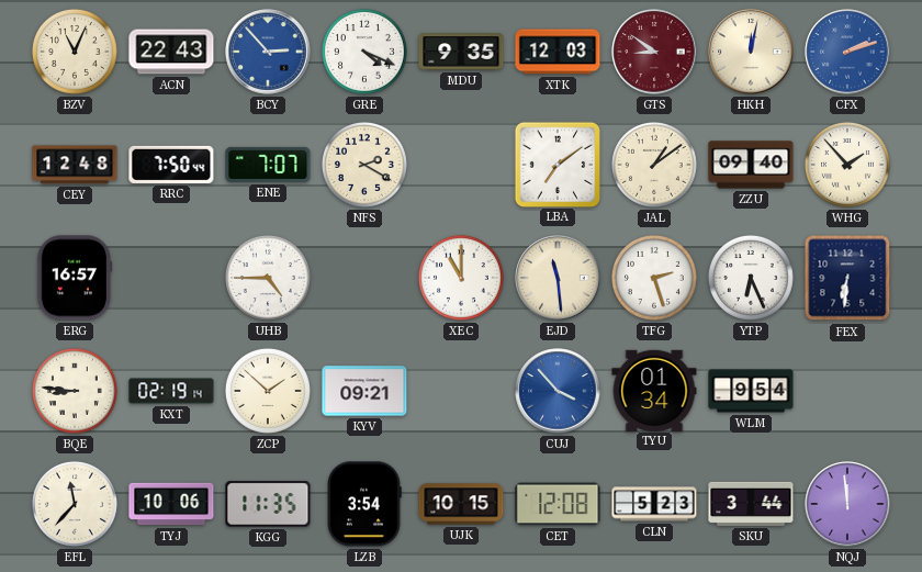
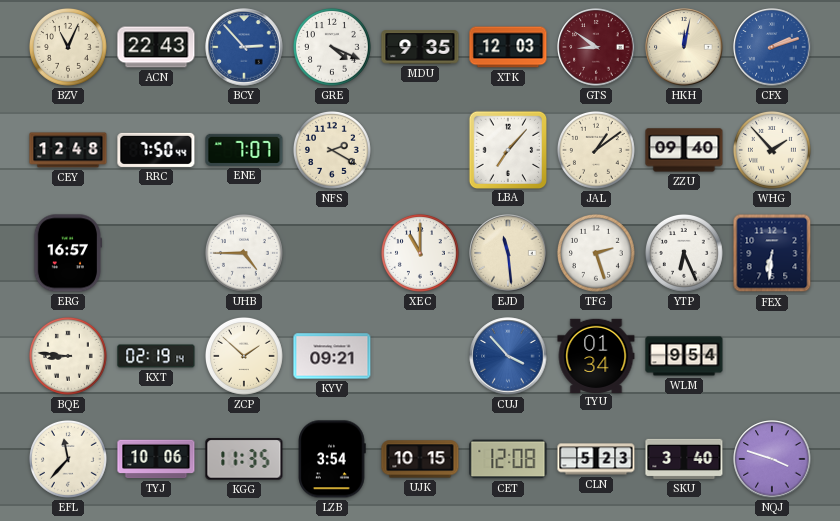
LBA: 7:09 -> 7:07 (507, 149)
SKU: 3:44 -> 3:40 (684, 459)
NQJ: 11:59 -> 3:48 (772, 459)
